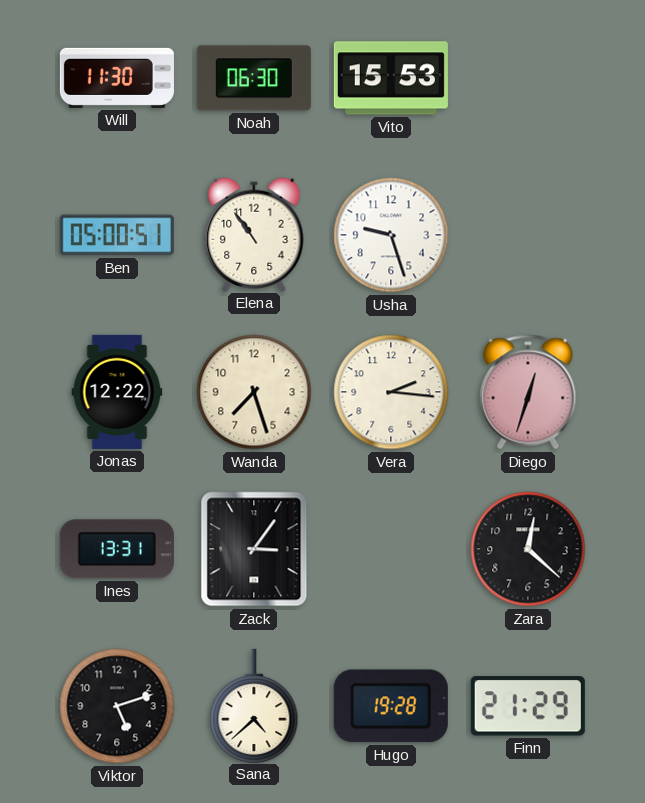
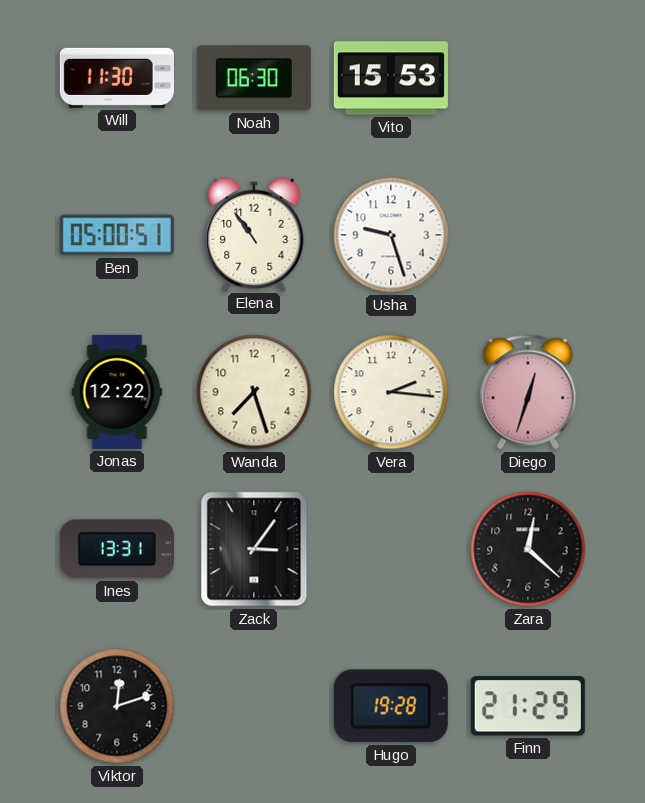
Viktor: 5:12 -> 12:12 (117, 706)
Sana: 4:38 -> none (254, 705)
